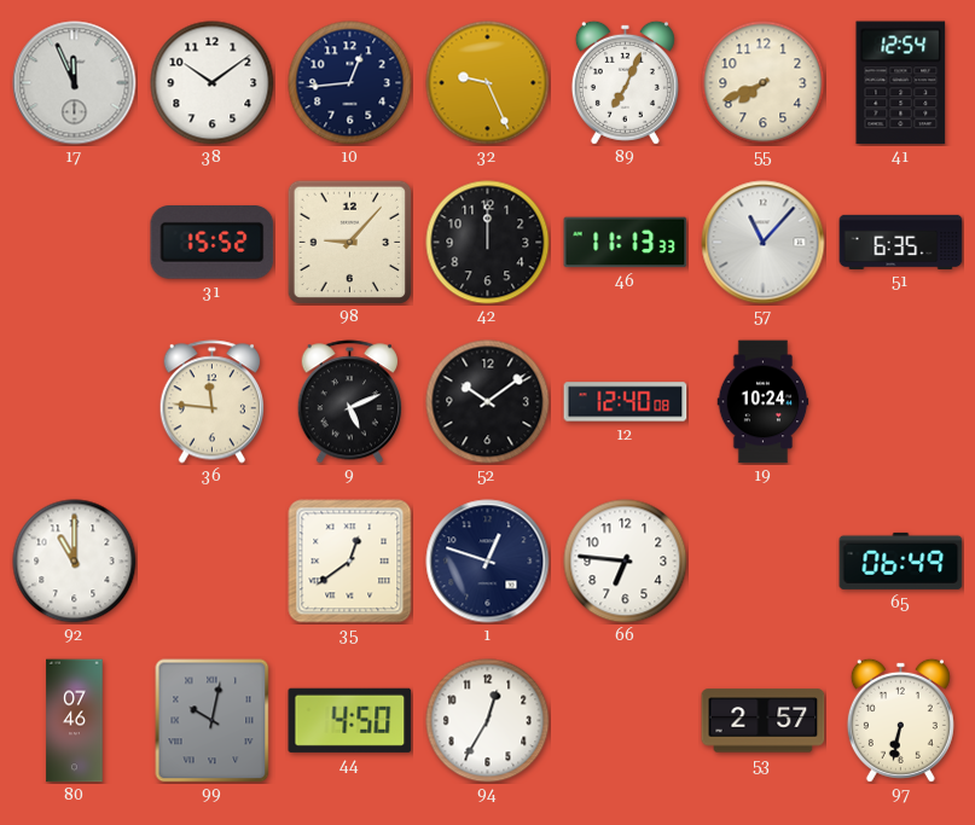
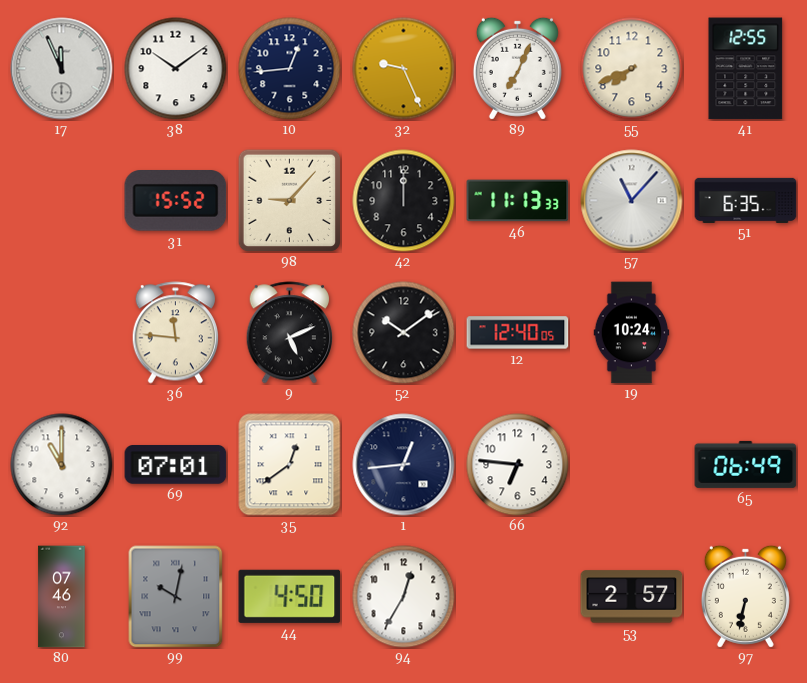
41: 12:54 -> 12:55 (746, 69)
12: 12:40:08 -> 12:40:05 (518, 333)
69: none -> 07:01 (176, 465)
1: 12:48 -> 12:44 (404, 465)
